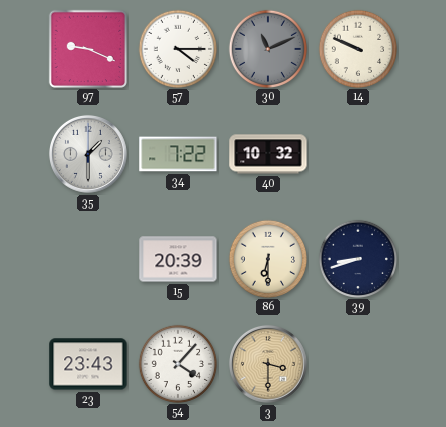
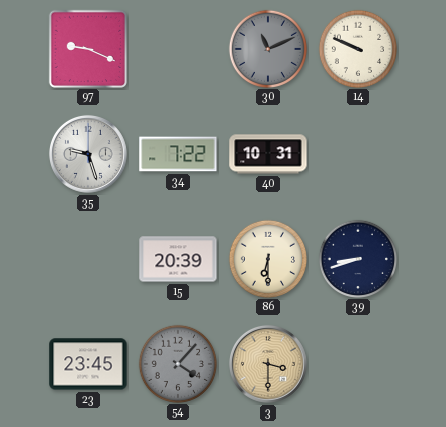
57: 4:15 -> none (177, 48)
35: 1:30 -> 9:27 (88, 154)
40: 10:32 -> 10:31 (268, 154)
23: 23:43 -> 23:45 (88, 364)
54 dial: white -> grey (177, 363)
